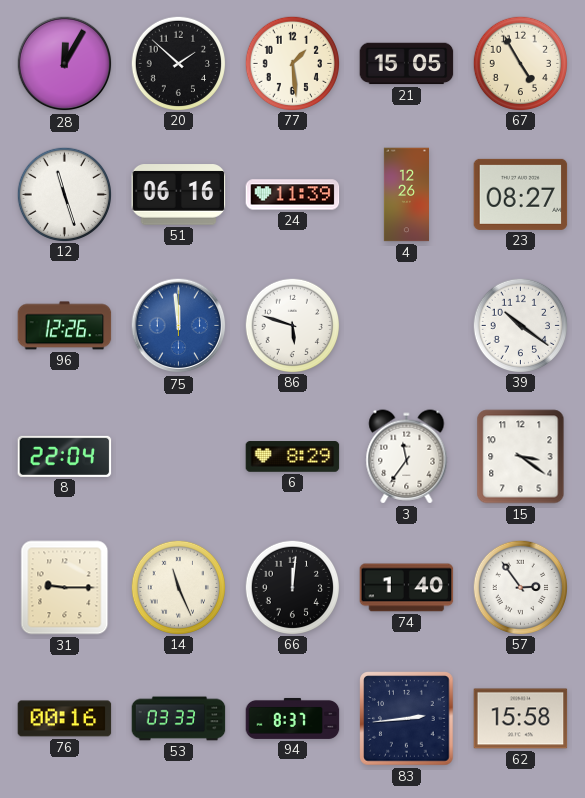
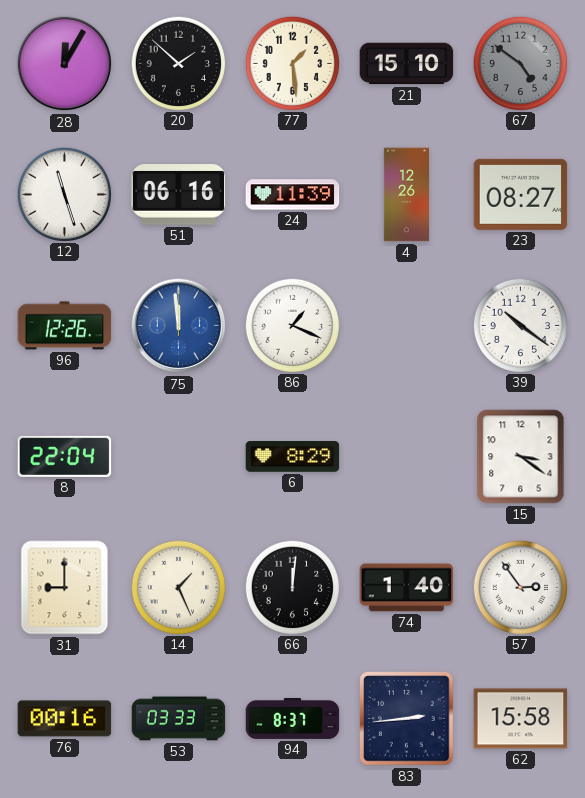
21: 15:05 -> 15:10 (407, 64)
67: 4:55 -> 4:51 (520, 63)
67 dial: cream -> grey (520, 63)
86: 5:48 -> 1:19 (292, 325)
3: 11:36 -> none (407, 457)
31: 9:15 -> 9:00 (65, 588)
14: 11:26 -> 1:26 (178, 587)
